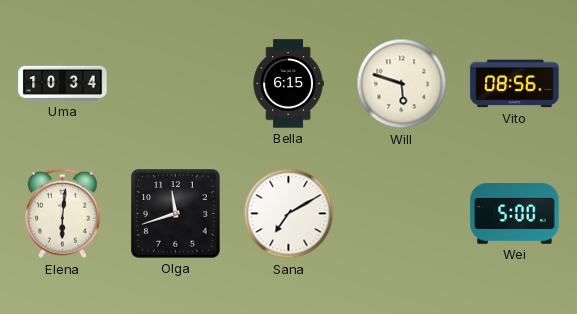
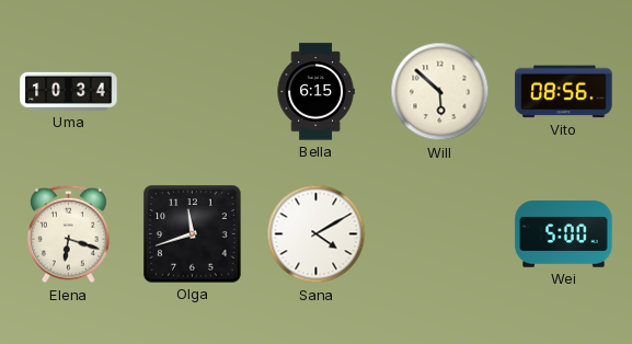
Will: 5:48 -> 5:52 (440, 92)
Elena: 6:01 -> 6:18 (69, 234)
Sana: 7:10 -> 4:10 (317, 234)
